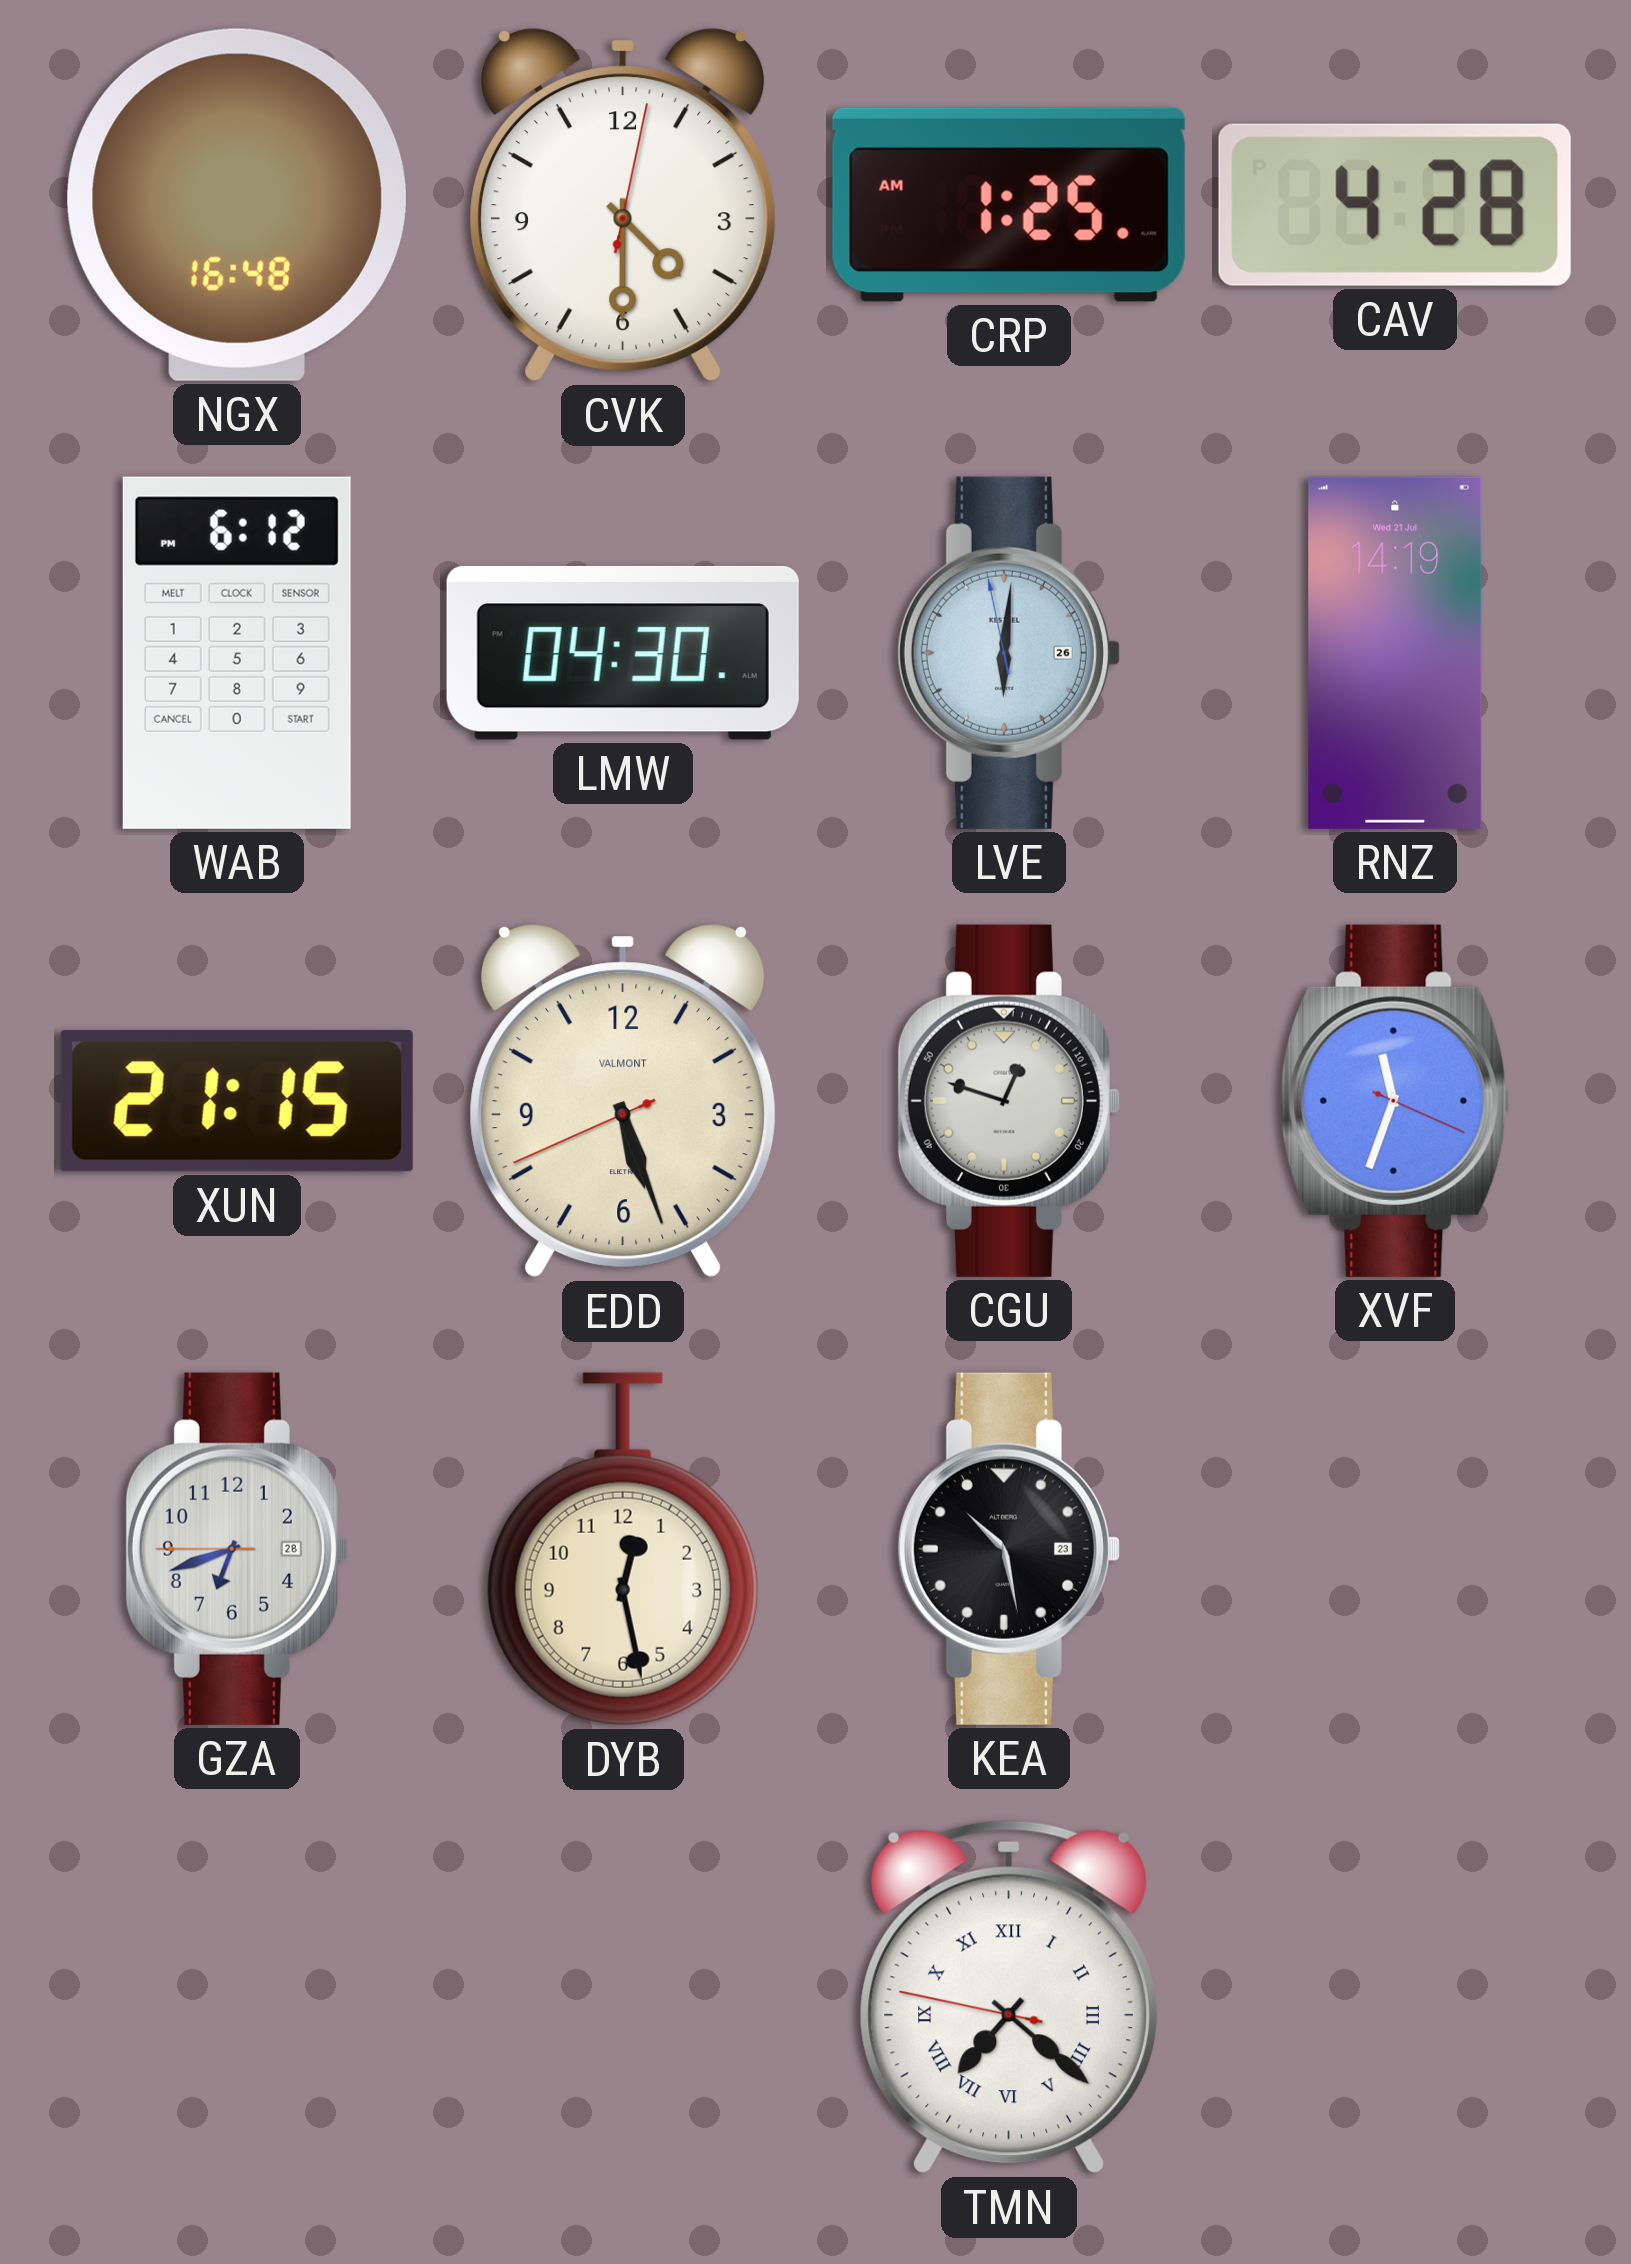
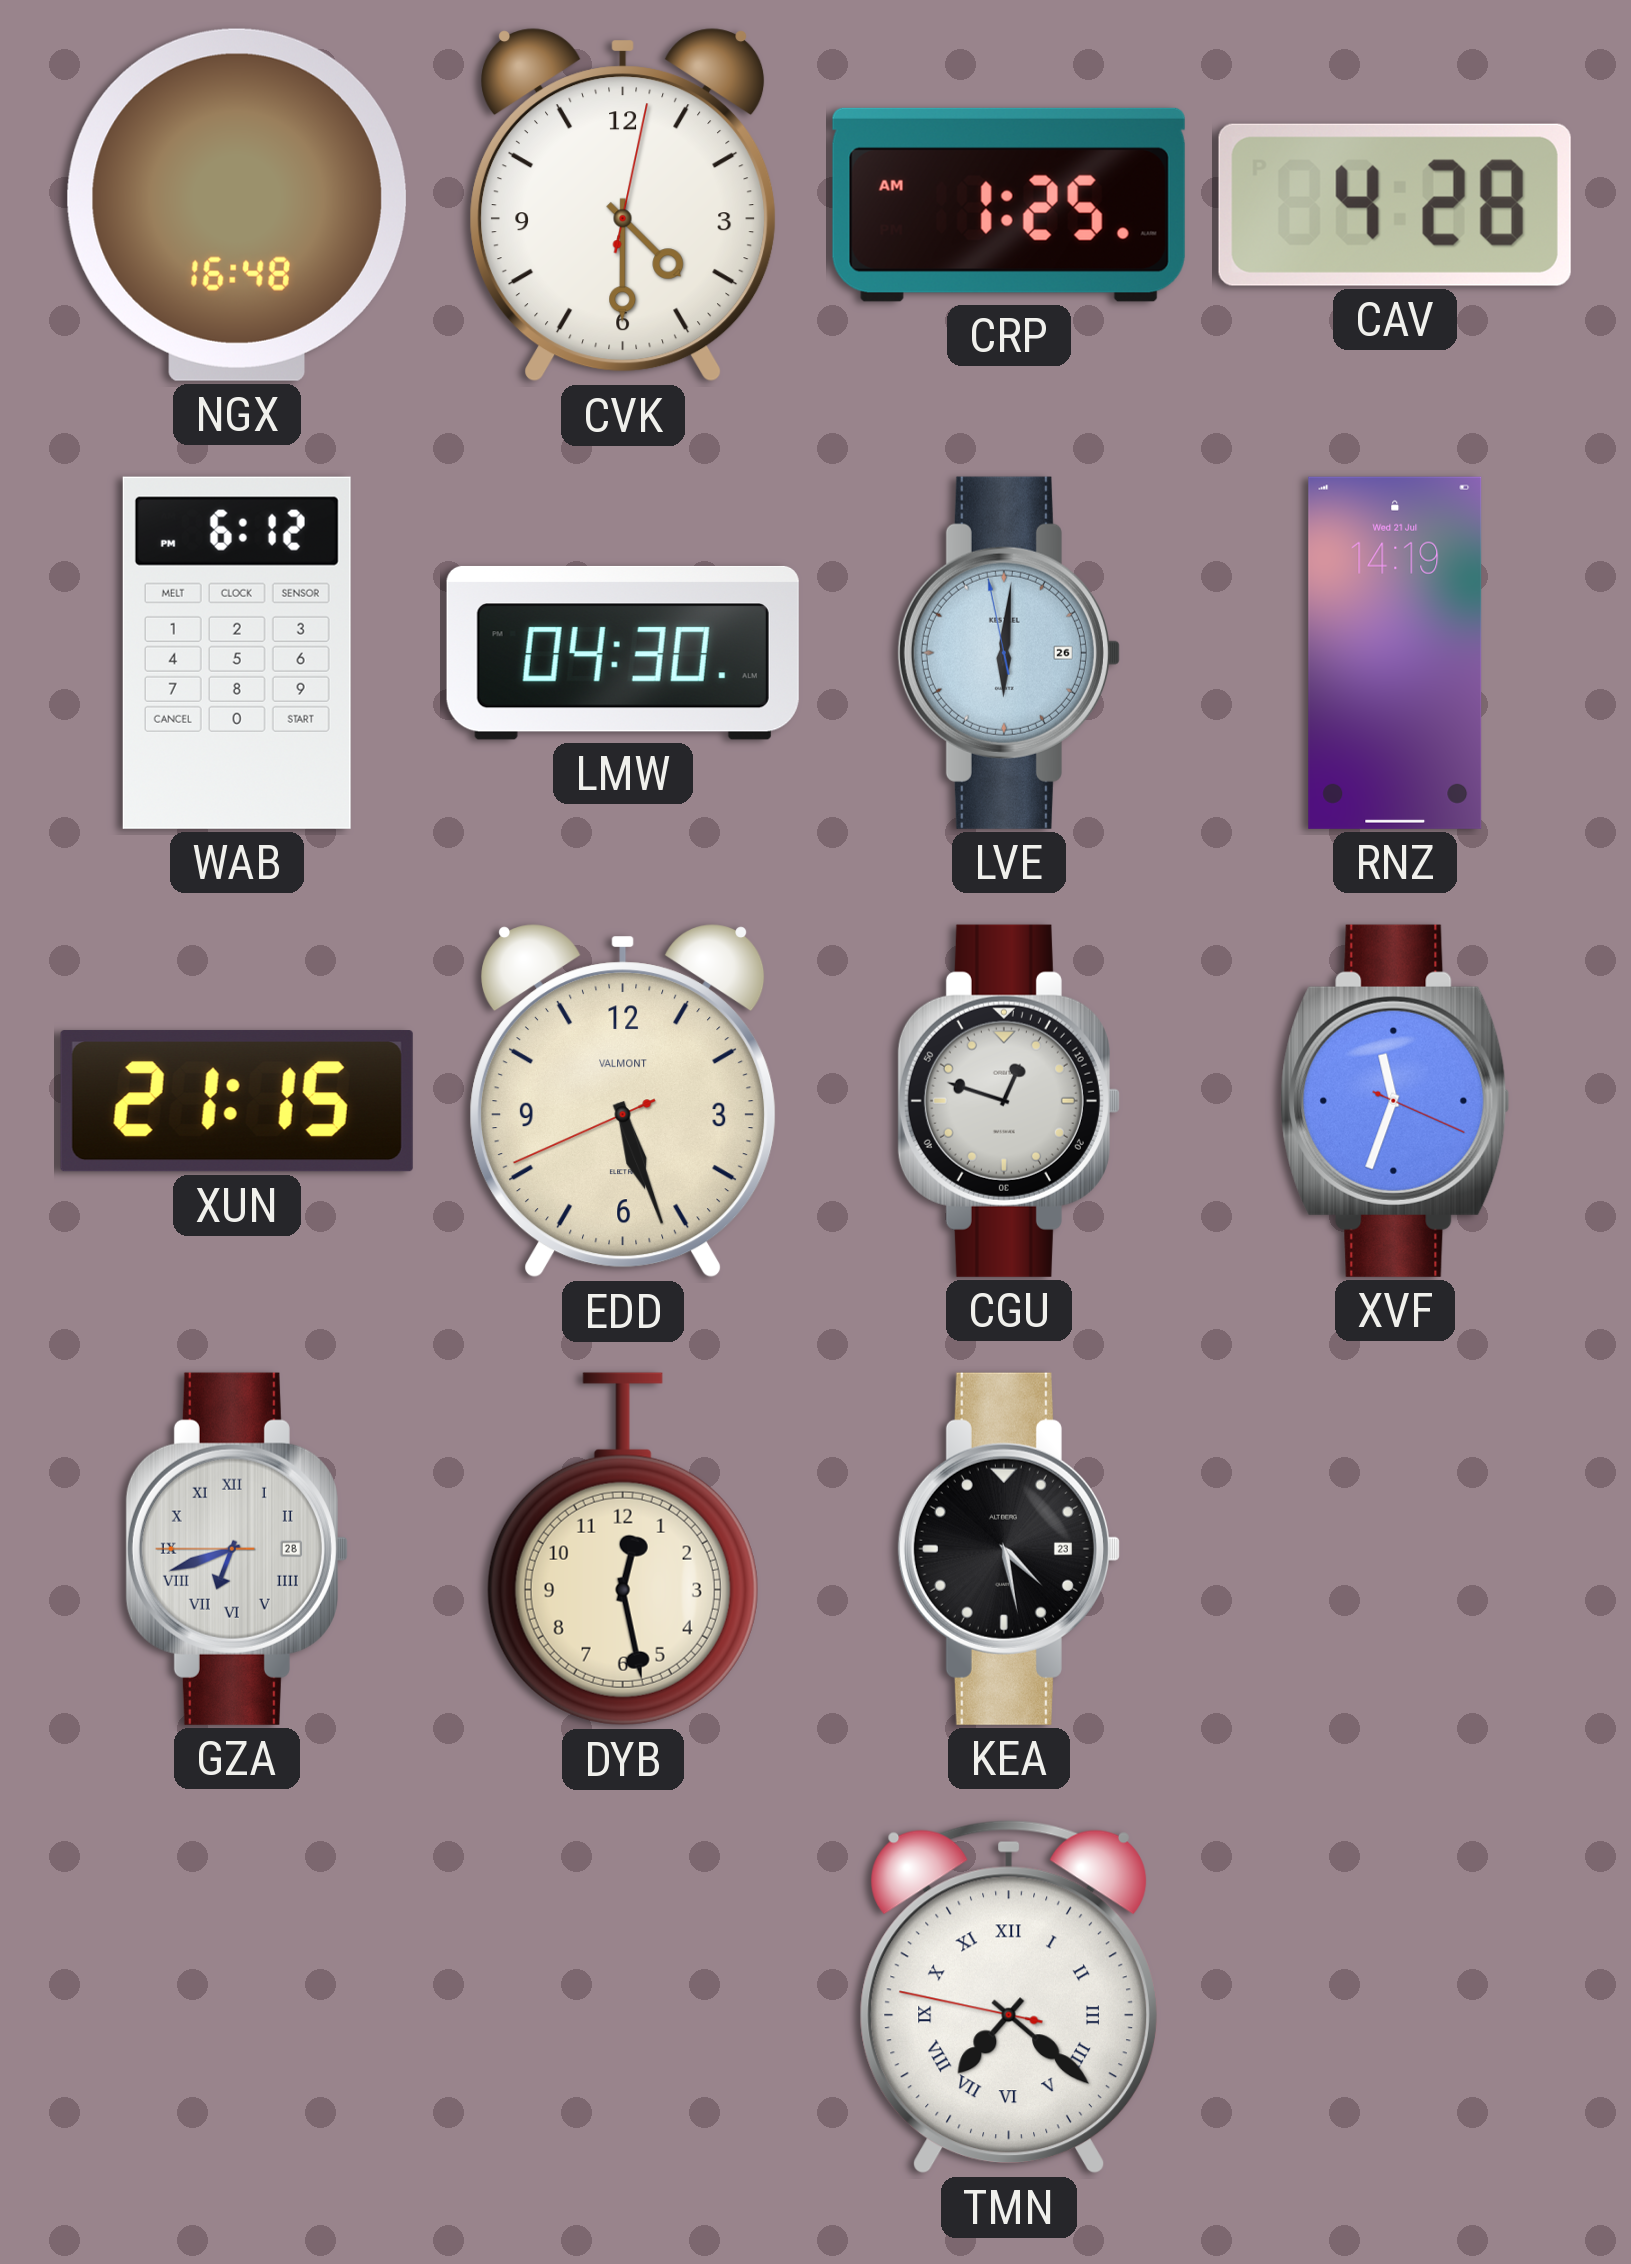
GZA numerals: Arabic -> Roman (237, 1549)
KEA: 10:28 -> 4:28 (1009, 1549)
